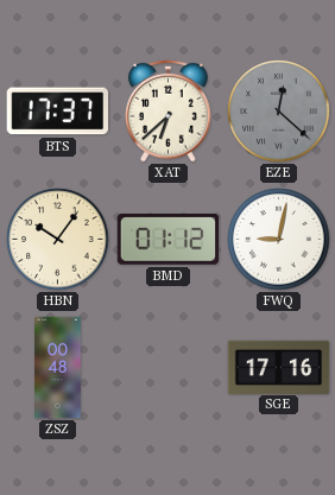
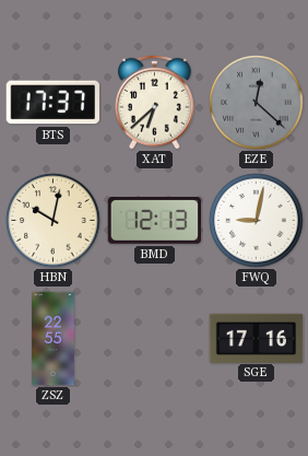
HBN: 10:06 -> 10:02 (54, 221)
BMD: 01:12 -> 12:13 (155, 221)
ZSZ: 00:48 -> 22:55 (54, 339)
